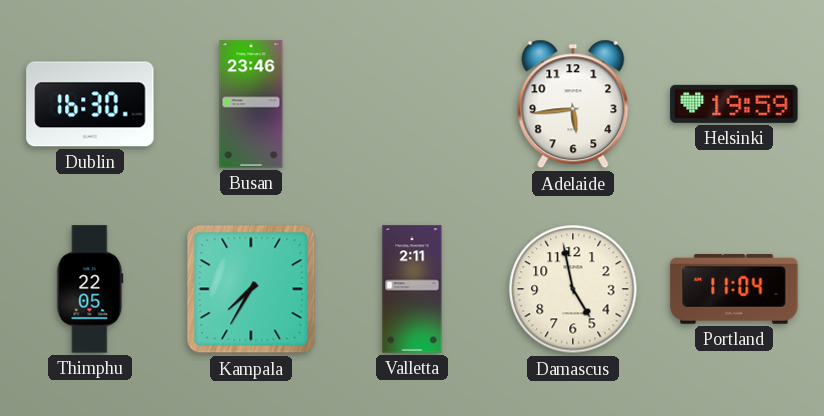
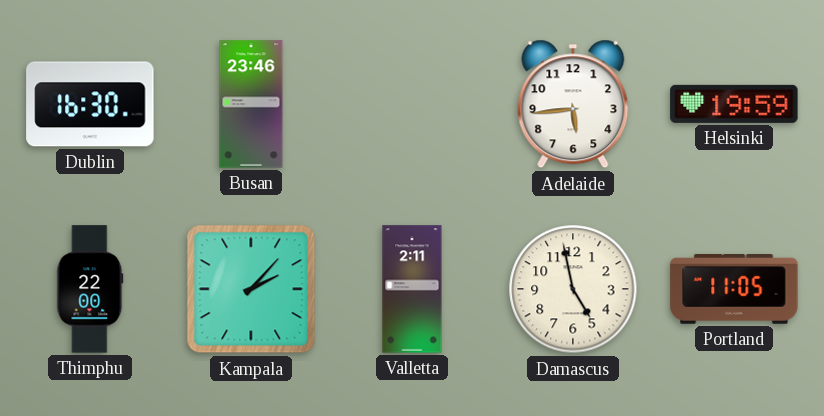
Thimphu: 22:05 -> 22:00 (90, 289)
Kampala: 7:35 -> 2:07 (251, 289)
Portland: 11:04 -> 11:05 (734, 290)
